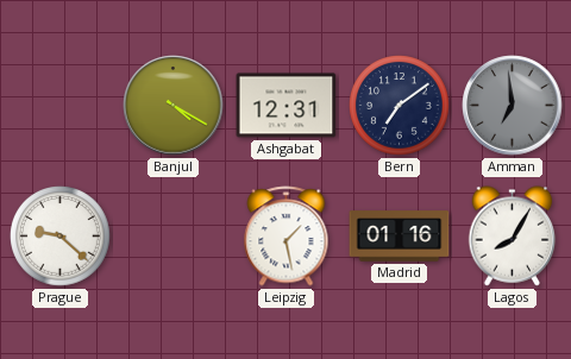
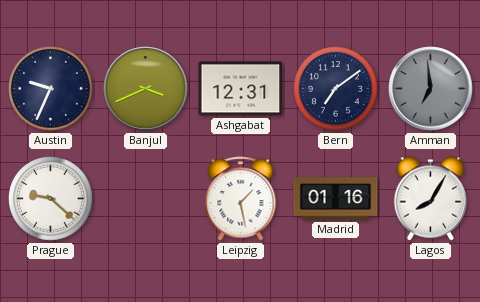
Austin: none -> 9:34 (51, 89)
Banjul: 4:20 -> 3:41 (146, 89)
